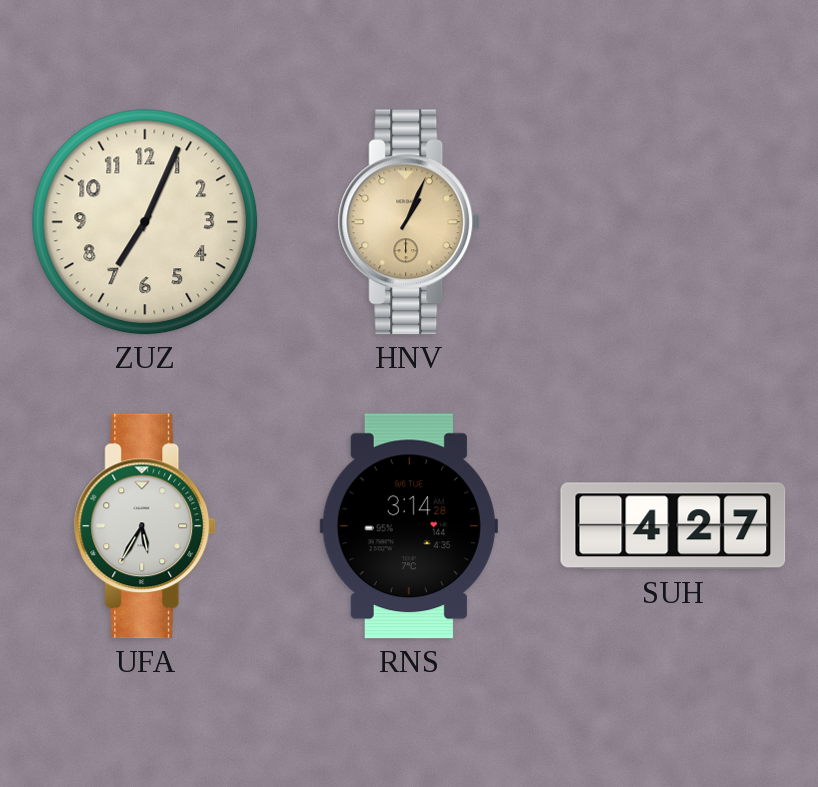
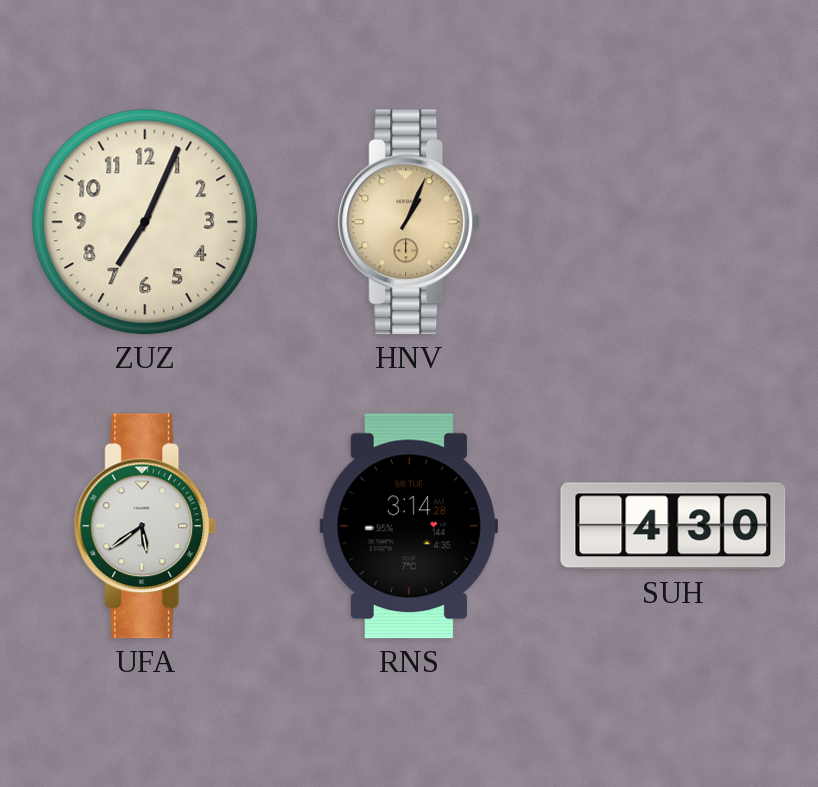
UFA: 5:35 -> 5:39 (145, 526)
SUH: 4:27 -> 4:30 (673, 526)
